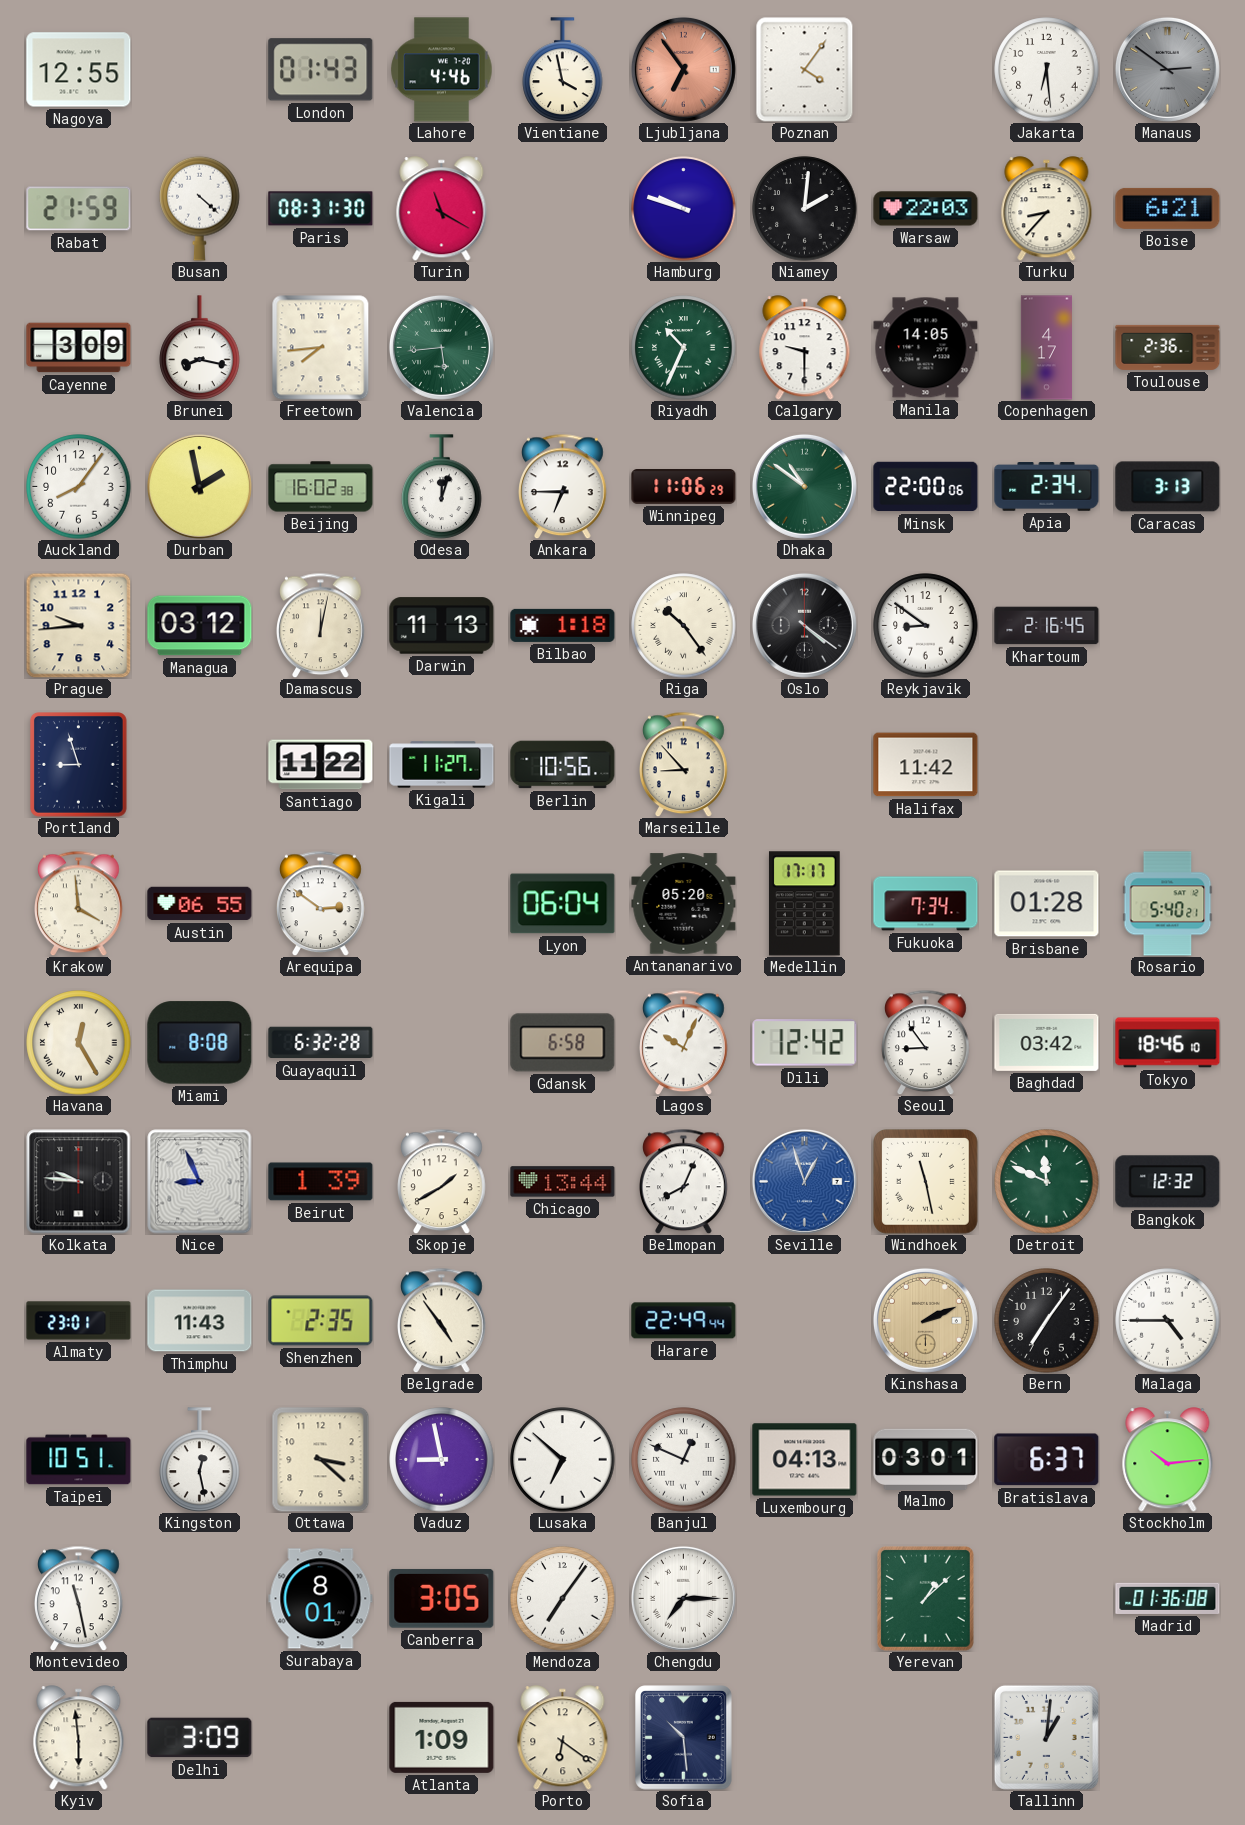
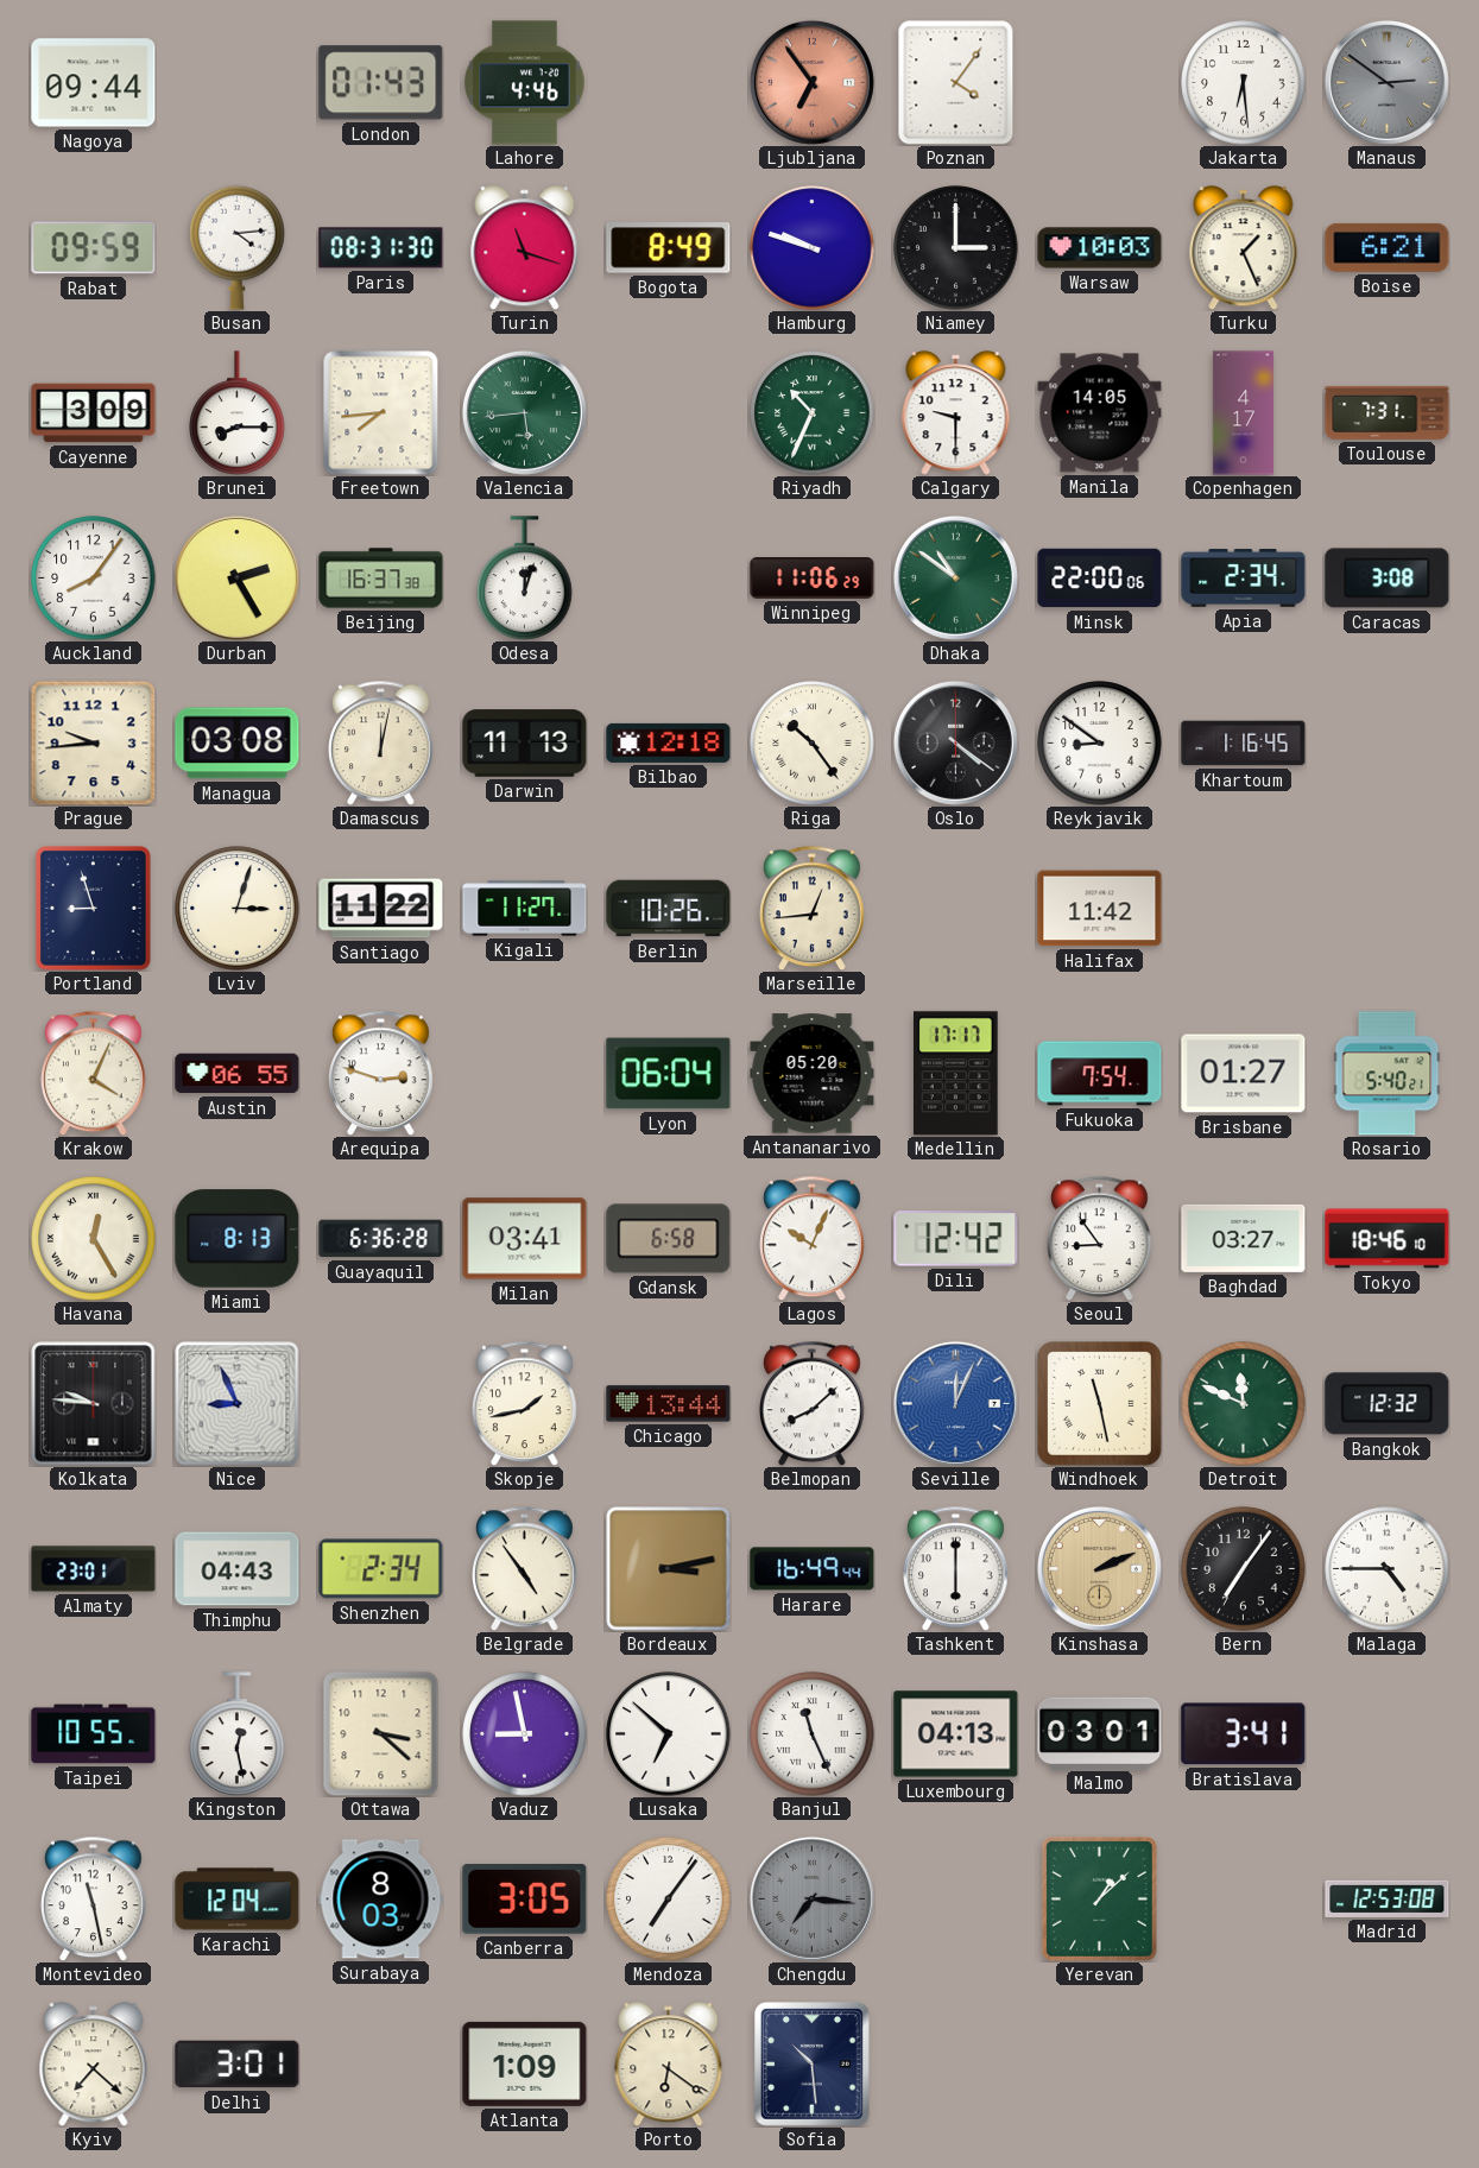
Nagoya: 12:55 -> 09:44 (94, 83)
Vientiane: 3:58 -> none (563, 70)
Rabat: 21:59 -> 09:59 (94, 248)
Busan: 4:22 -> 4:14 (238, 247)
Turin: 11:20 -> 11:18 (525, 248)
Bogota: none -> 8:49 (669, 248)
Niamey: 2:01 -> 3:00 (956, 248)
Warsaw: 22:03 -> 10:03 (1100, 248)
Turku: 8:37 -> 1:26 (1244, 248)
Brunei: 8:17 -> 8:15 (238, 413)
Toulouse: 2:36 -> 7:31 (1388, 412)
Durban: 1:58 -> 2:25 (236, 577)
Beijing: 16:02 -> 16:37 (381, 579)
Ankara: 6:45 -> none (563, 486)
Caracas: 3:13 -> 3:08 (1388, 579)
Managua: 03:12 -> 03:08 (238, 744)
Bilbao: 1:18 -> 12:18 (669, 742)
Khartoum: 2:16 -> 1:16 (1244, 744)
Lviv: none -> 3:03 (238, 909)
Berlin: 10:56 -> 10:26 (669, 909)
Marseille: 8:53 -> 12:44 (813, 908)
Krakow: 3:59 -> 4:04 (94, 1073)
Arequipa: 2:51 -> 2:48 (381, 1073)
Fukuoka: 7:34 -> 7:54 (1100, 1074)
Brisbane: 01:28 -> 01:27 (1244, 1074)
Miami: 8:08 -> 8:13 (238, 1239)
Guayaquil: 6:32 -> 6:36 (381, 1239)
Milan: none -> 03:41 (525, 1239)
Baghdad: 03:42 -> 03:27 (1244, 1238)
Beirut: 1:39 -> none (321, 1182)
Skopje: 1:40 -> 1:43 (525, 1403)
Belmopan: 8:04 -> 8:08 (813, 1403)
Seville: 12:57 -> 12:04 (955, 1403)
Thimphu: 11:43 -> 04:43 (238, 1569)
Shenzhen: 2:35 -> 2:34 (381, 1569)
Bordeaux: none -> 3:13 (669, 1569)
Harare: 22:49 -> 16:49 (813, 1569)
Tashkent: none -> 6:00 (956, 1568)
Taipei: 10:51 -> 10:55 (94, 1734)
Banjul: 12:49 -> 11:26 (813, 1734)
Bratislava: 6:37 -> 3:41 (1244, 1734)
Stockholm: 10:14 -> none (1168, 1460)
Karachi: none -> 12:04 (238, 1900)
Surabaya: 8:01 -> 8:03 (381, 1900)
Chengdu: 7:15 -> 7:16 (811, 1898)
Chengdu dial: white -> grey (811, 1898)
Madrid: 01:36 -> 12:53 (1388, 1898)
Kyiv: 5:59 -> 7:22 (94, 2065)
Delhi: 3:09 -> 3:01 (238, 2065)
Tallinn: 1:01 -> none (1046, 1737)
